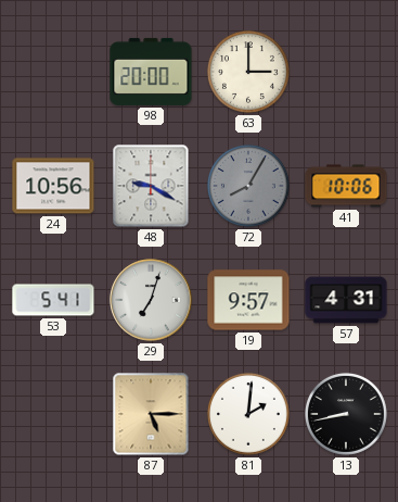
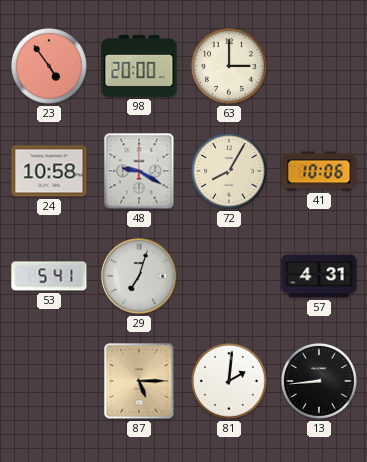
23: none -> 4:54 (49, 66)
24: 10:56 -> 10:58 (49, 171)
72 dial: grey -> cream (229, 171)
19: 9:57 -> none (248, 300)
13: 8:43 -> 8:44 (319, 381)
